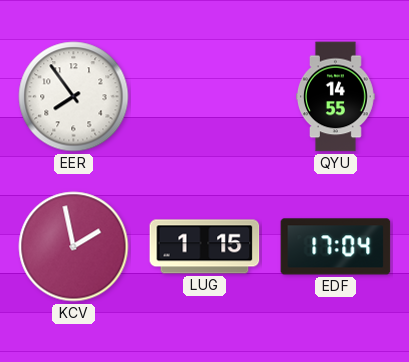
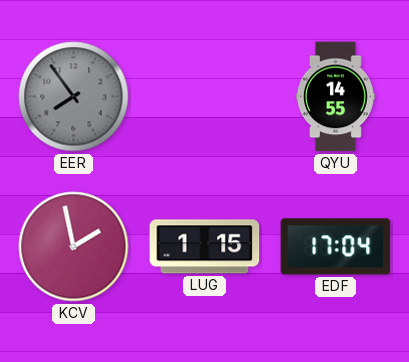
EER dial: white -> grey (74, 97)
